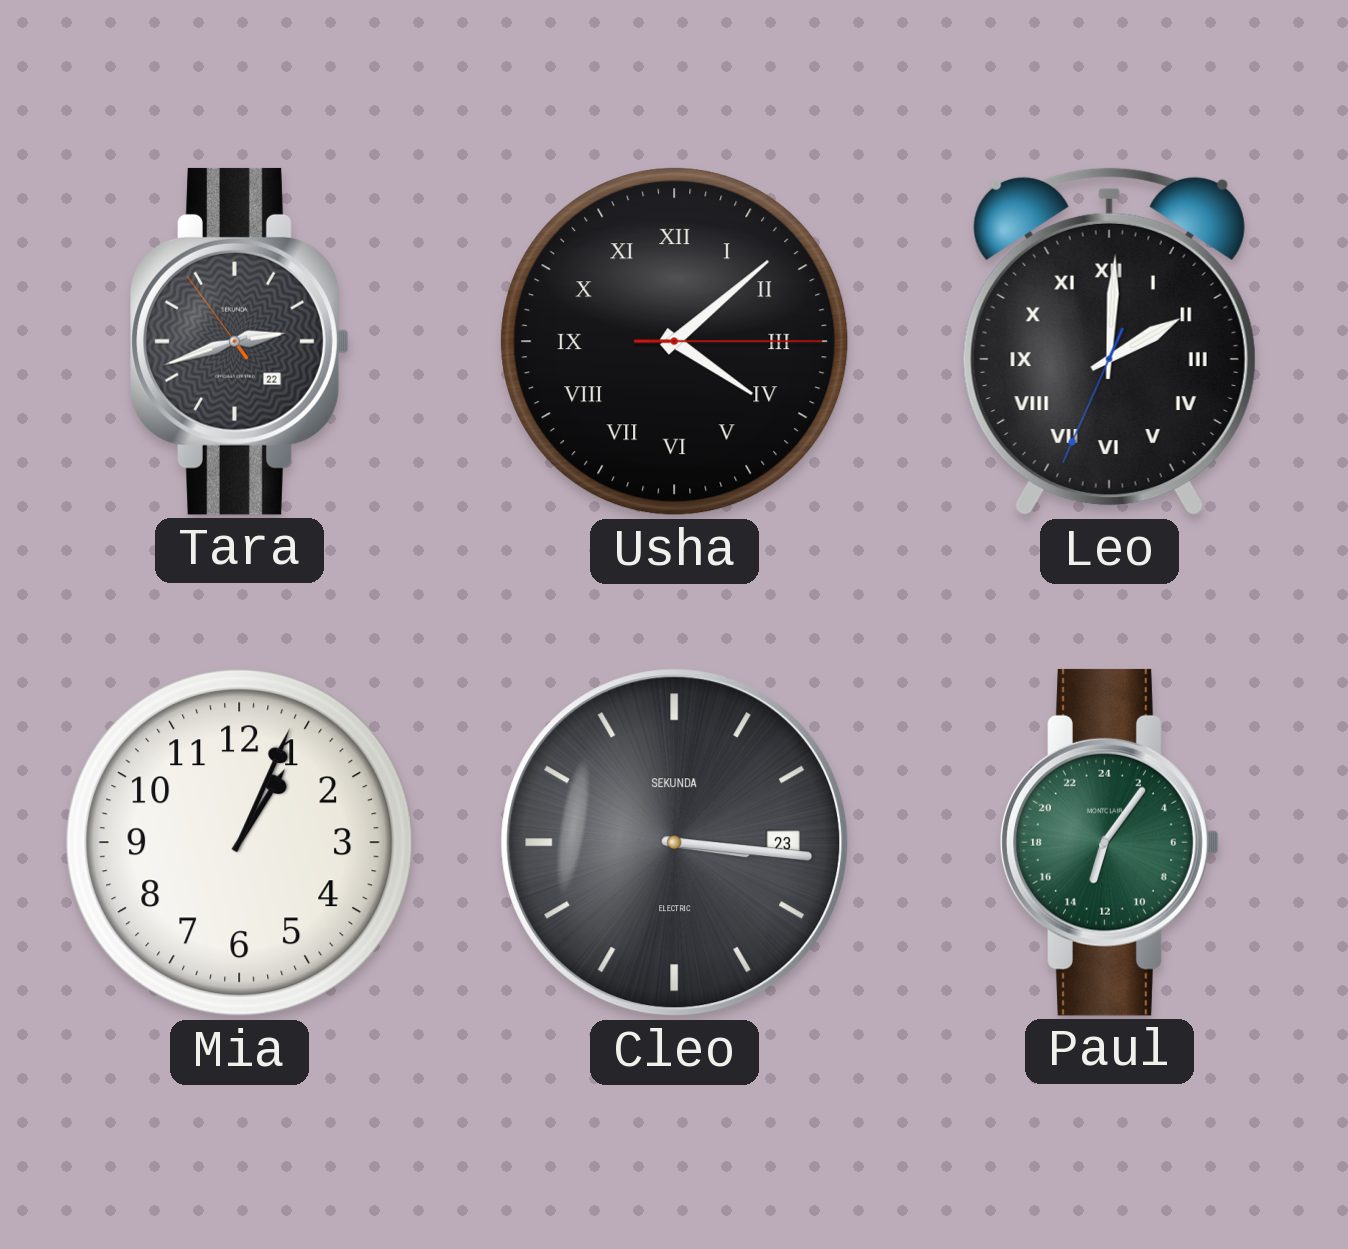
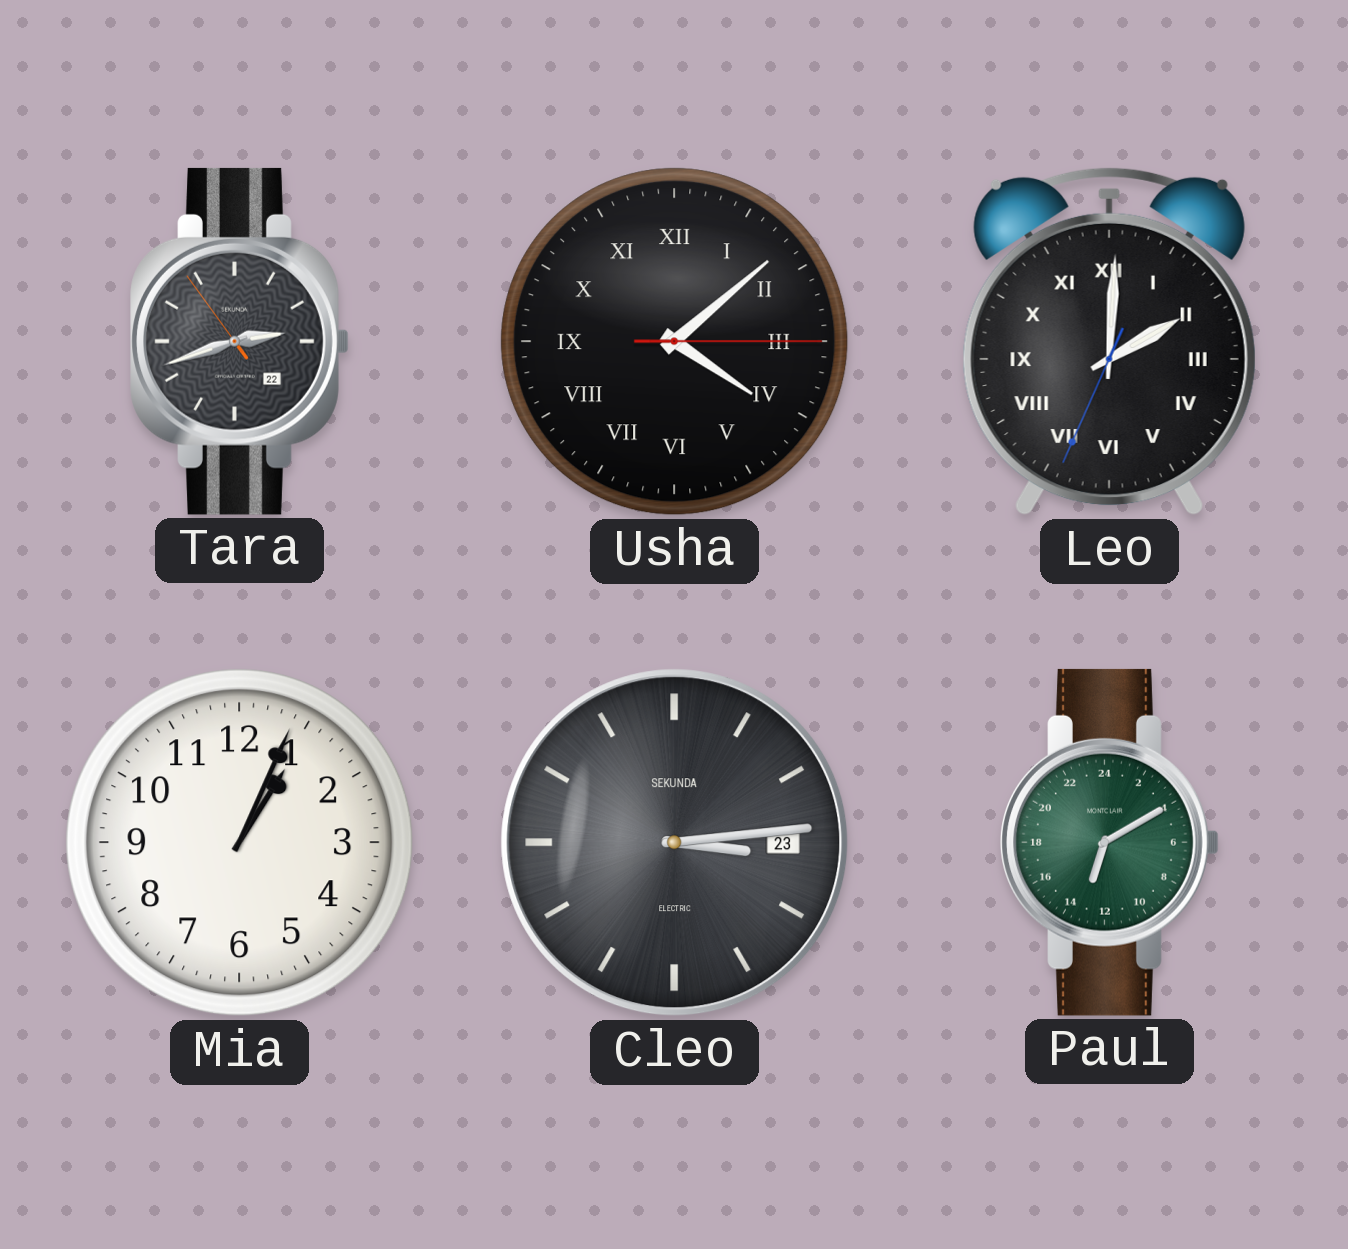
Cleo: 3:16 -> 3:14 (675, 843)
Paul: 13:06 -> 13:10 (1110, 842)
